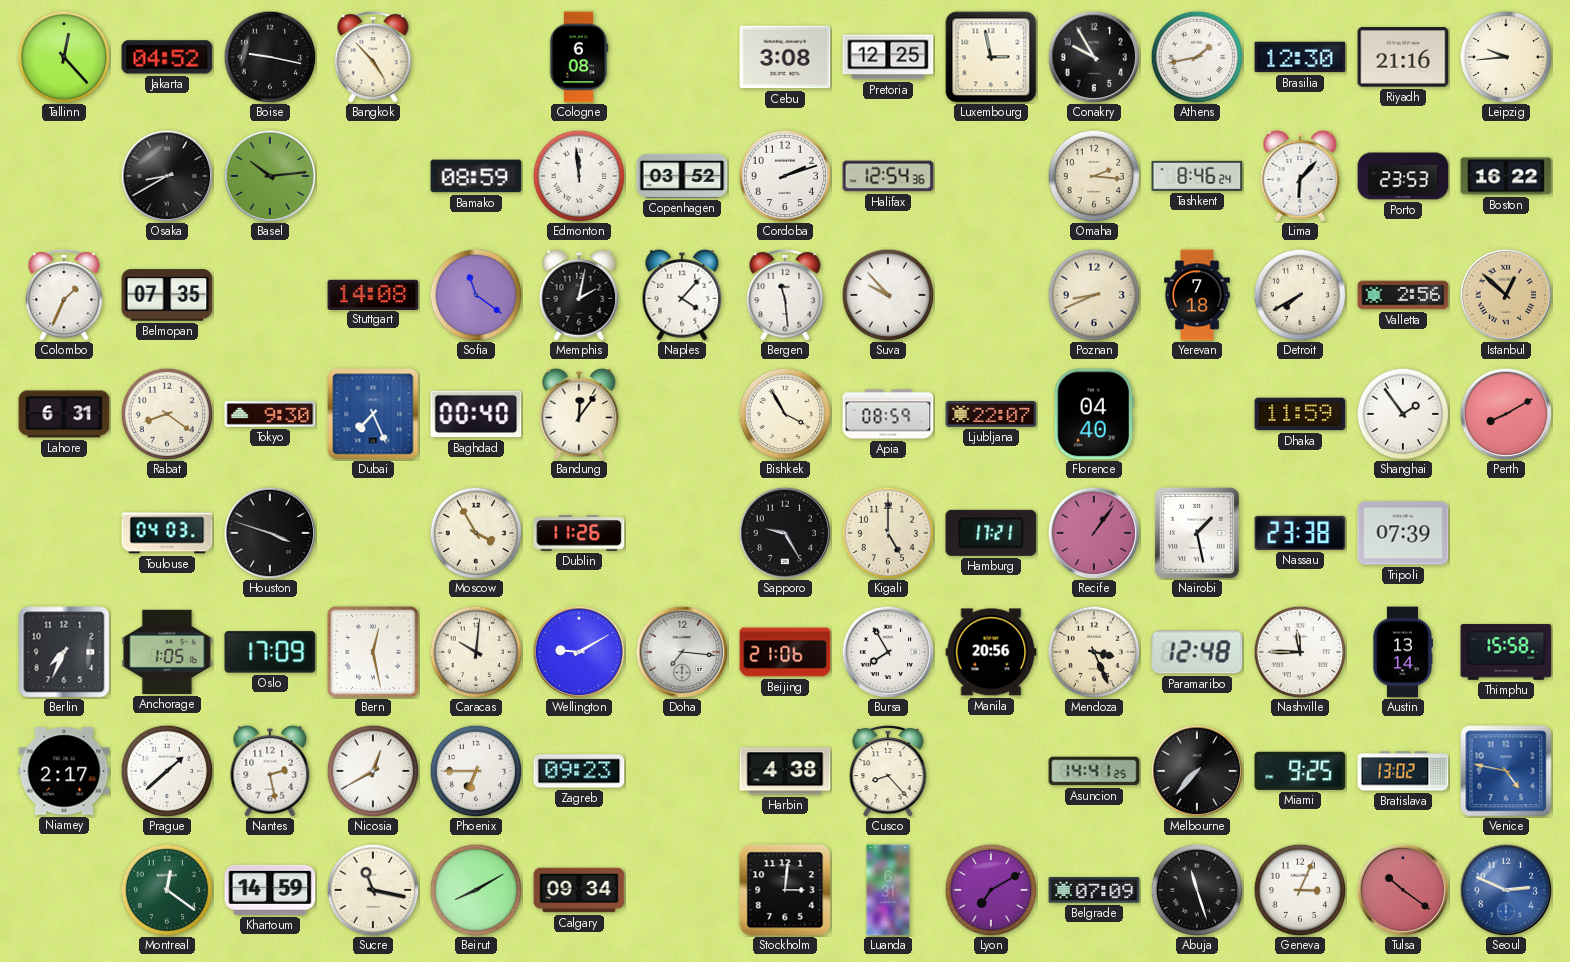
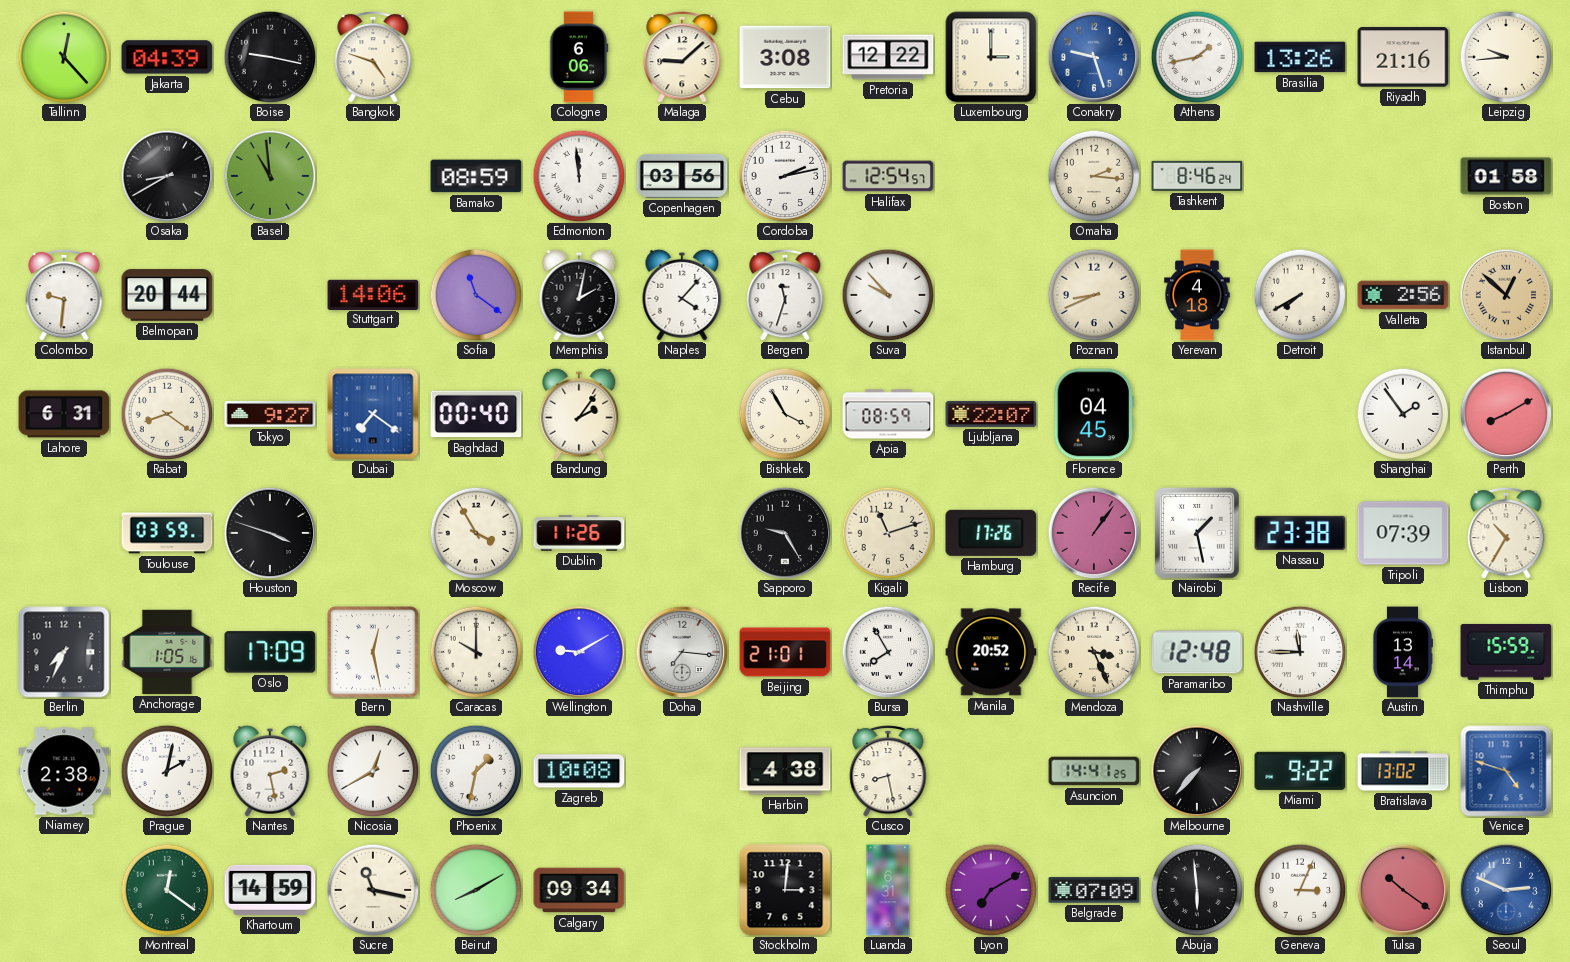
Jakarta: 04:52 -> 04:39 (167, 57)
Bangkok: 4:53 -> 4:48 (373, 57)
Cologne: 6:08 -> 6:06 (579, 57)
Malaga: none -> 9:08 (682, 57)
Pretoria: 12:25 -> 12:22 (888, 57)
Luxembourg: 2:58 -> 3:00 (991, 57)
Conakry: 9:55 -> 9:27 (1094, 57)
Conakry dial: black -> blue (1094, 57)
Brasilia: 12:30 -> 13:26 (1300, 57)
Basel: 10:14 -> 10:59 (270, 176)
Copenhagen: 03:52 -> 03:56 (682, 176)
Cordoba: 2:12 -> 2:13 (785, 176)
Halifax: 12:54:36 -> 12:54:57 (888, 176)
Lima: 6:07 -> none (1300, 176)
Porto: 23:53 -> none (1403, 176)
Boston: 16:22 -> 01:58 (1506, 176)
Colombo: 1:34 -> 9:31 (64, 295)
Belmopan: 07:35 -> 20:44 (167, 295)
Stuttgart: 14:08 -> 14:06 (373, 294)
Bergen: 11:29 -> 11:33 (785, 295)
Yerevan: 7:18 -> 4:18 (1197, 295)
Tokyo: 9:30 -> 9:27 (270, 414)
Dubai: 7:26 -> 7:21 (373, 414)
Bandung: 12:06 -> 2:06 (579, 414)
Florence: 04:40 -> 04:45 (1093, 414)
Dhaka: 11:59 -> none (1300, 414)
Toulouse: 04:03 -> 03:59 (167, 533)
Kigali: 5:00 -> 11:12 (888, 533)
Hamburg: 17:21 -> 17:26 (991, 533)
Lisbon: none -> 10:35 (1506, 533)
Caracas: 10:01 -> 10:00 (476, 652)
Beijing: 21:06 -> 21:01 (785, 652)
Manila: 20:56 -> 20:52 (991, 652)
Thimphu: 15:58 -> 15:59 (1506, 652)
Niamey: 2:17 -> 2:38 (64, 771)
Prague: 1:38 -> 2:02 (167, 771)
Phoenix: 6:45 -> 1:32 (476, 771)
Zagreb: 09:23 -> 10:08 (579, 771)
Cusco: 8:23 -> 8:28 (888, 771)
Miami: 9:25 -> 9:22 (1300, 771)
Venice: 4:47 -> 4:48 (1506, 771)
Abuja: 11:27 -> 5:59 (1197, 890)
